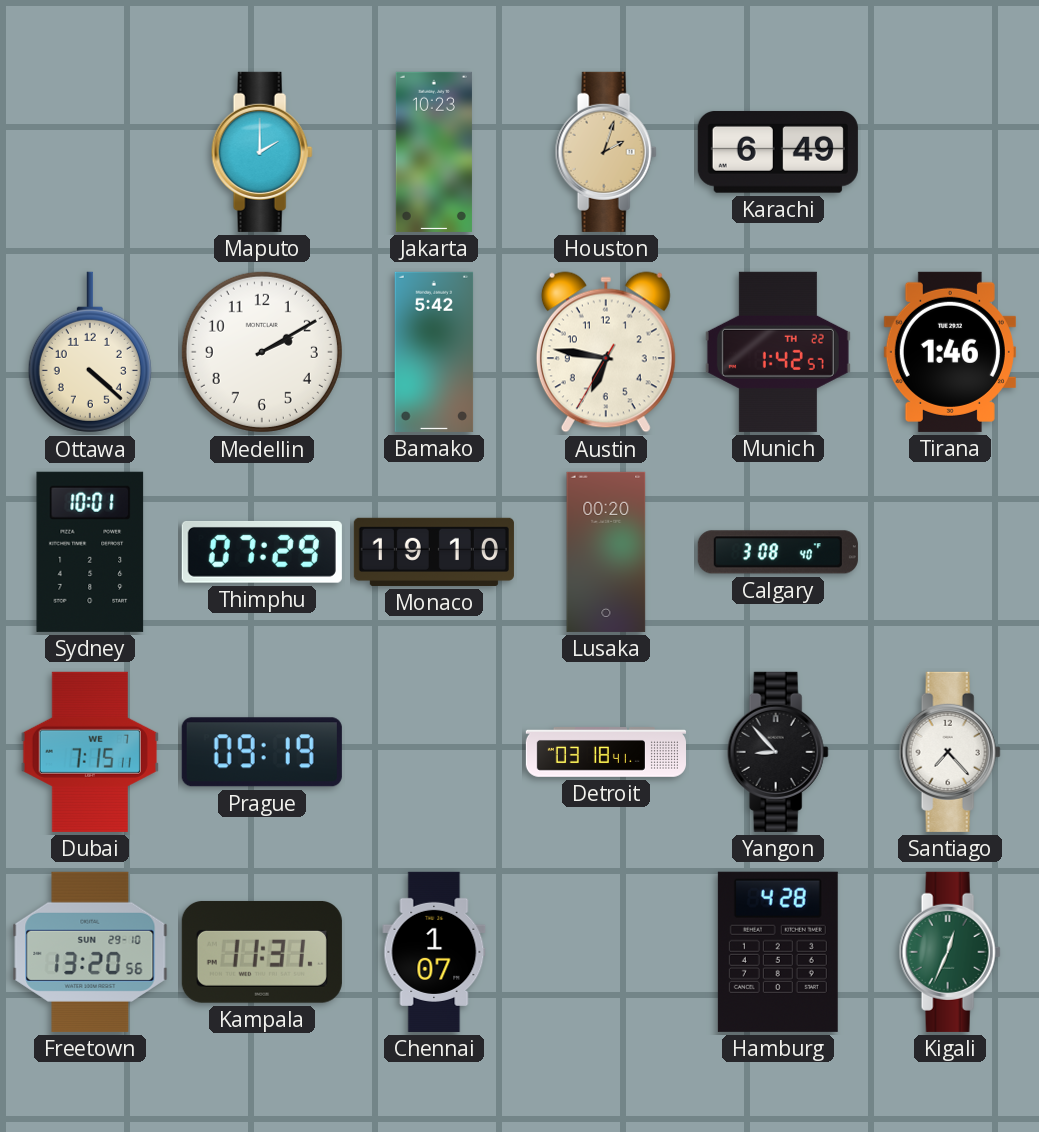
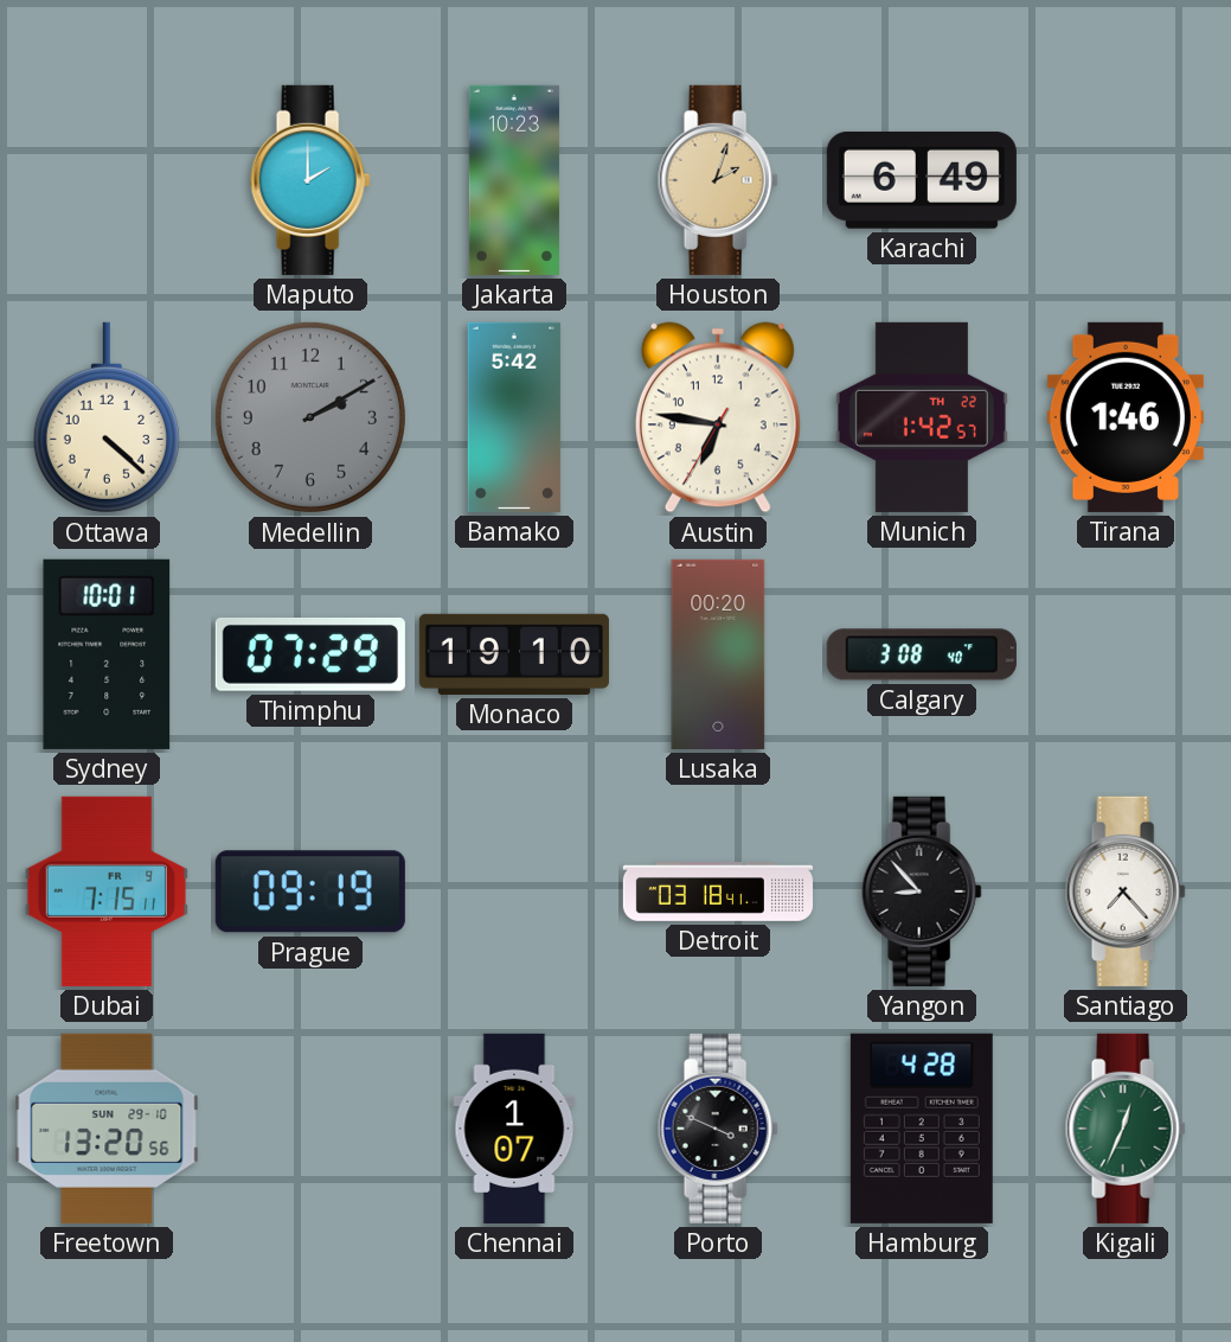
Medellin dial: white -> grey (310, 417)
Dubai date: WE 7 -> FR 9 (107, 892)
Kampala: 11:31 -> none (262, 952)
Porto: none -> 3:49 (718, 1129)
